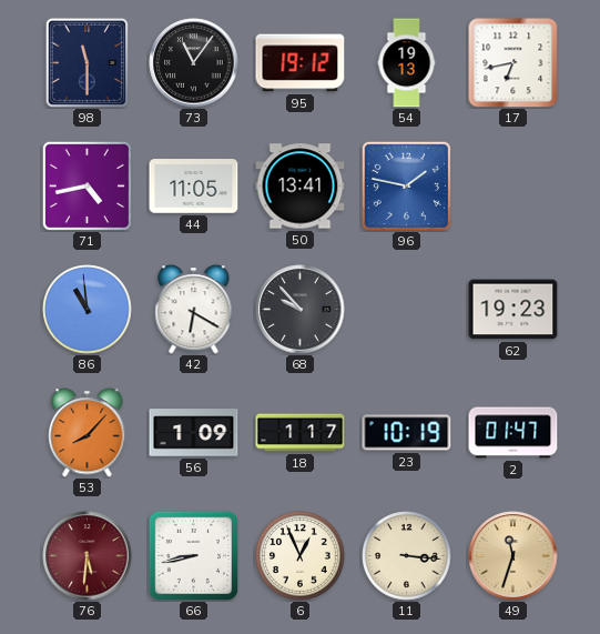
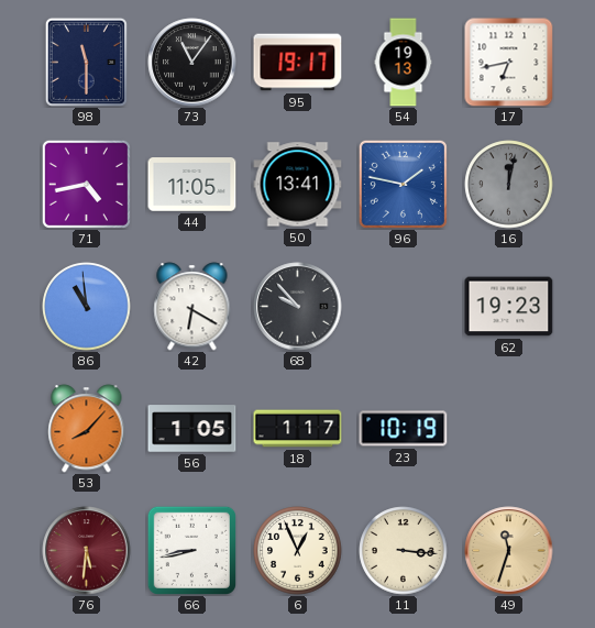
95: 19:12 -> 19:17 (298, 63)
16: none -> 12:02 (509, 185)
56: 1:09 -> 1:05 (192, 429)
2: 01:47 -> none (513, 433)
